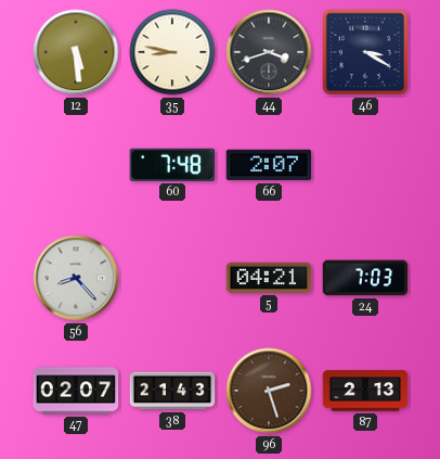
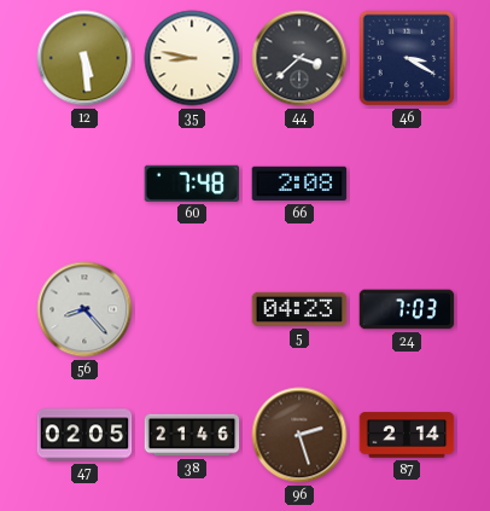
44: 3:42 -> 3:38 (299, 58)
66: 2:07 -> 2:08 (299, 184)
5: 04:21 -> 04:23 (299, 309)
47: 02:07 -> 02:05 (84, 435)
38: 21:43 -> 21:46 (192, 435)
87: 2:13 -> 2:14 (407, 435)
